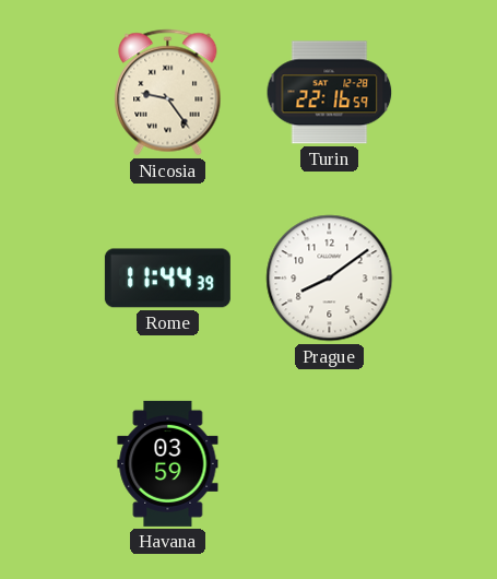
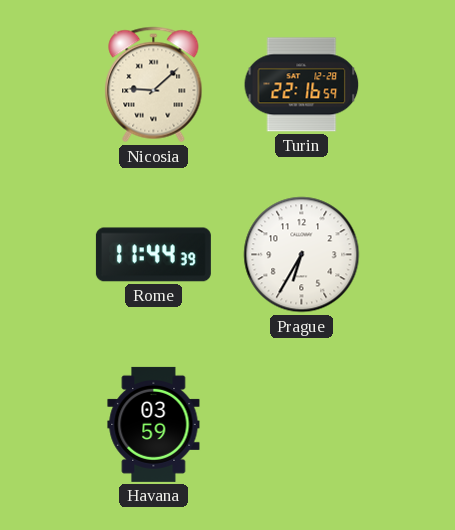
Nicosia: 9:24 -> 9:08 (154, 85)
Prague: 8:09 -> 6:35 (302, 255)
